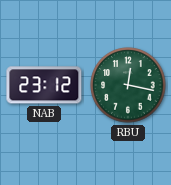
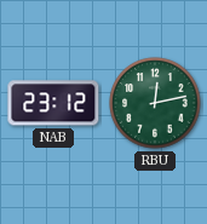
RBU: 12:17 -> 12:13 (155, 103)
